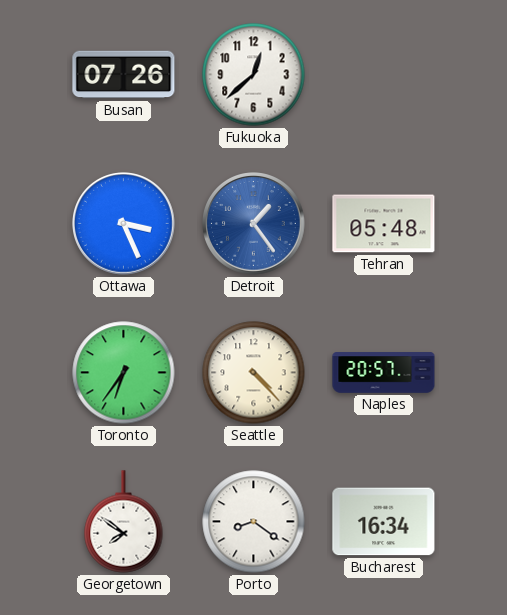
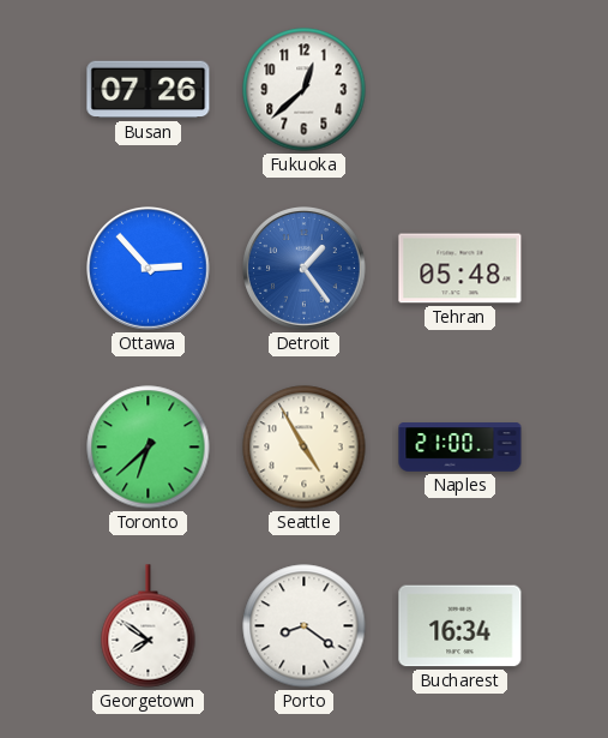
Ottawa: 3:26 -> 2:53 (149, 269)
Toronto: 6:36 -> 6:38 (149, 448)
Seattle: 4:23 -> 4:55 (305, 448)
Naples: 20:57 -> 21:00 (460, 448)
